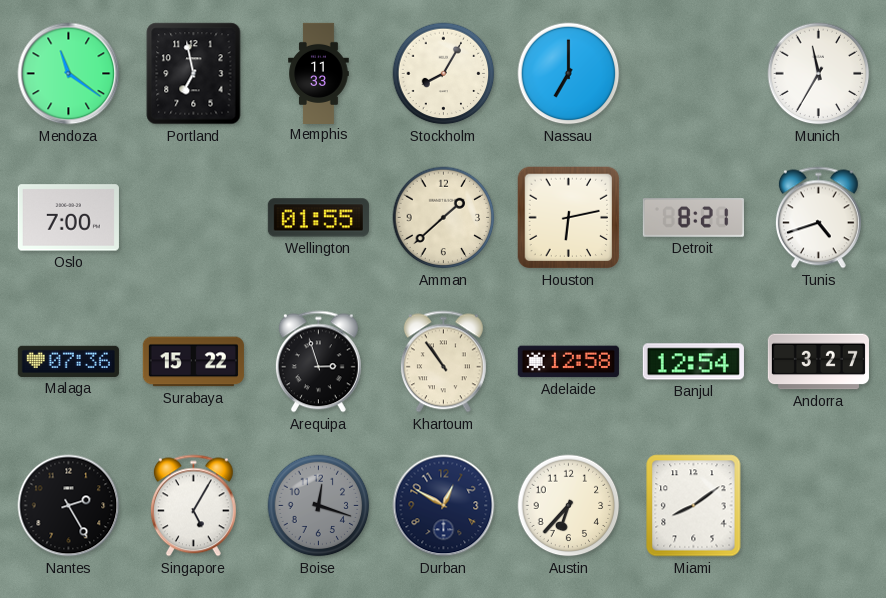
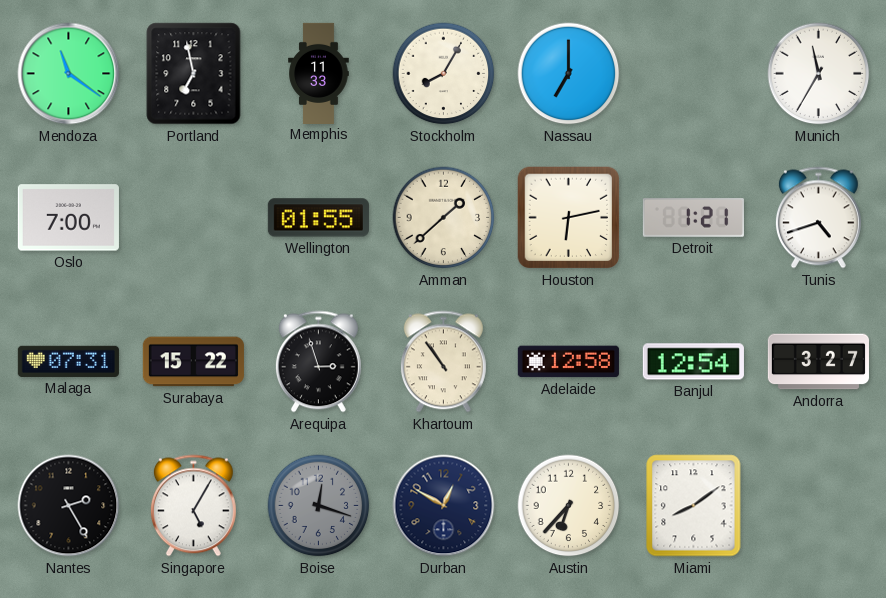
Detroit: 8:21 -> 1:21 (693, 218)
Malaga: 07:36 -> 07:31 (68, 361)
